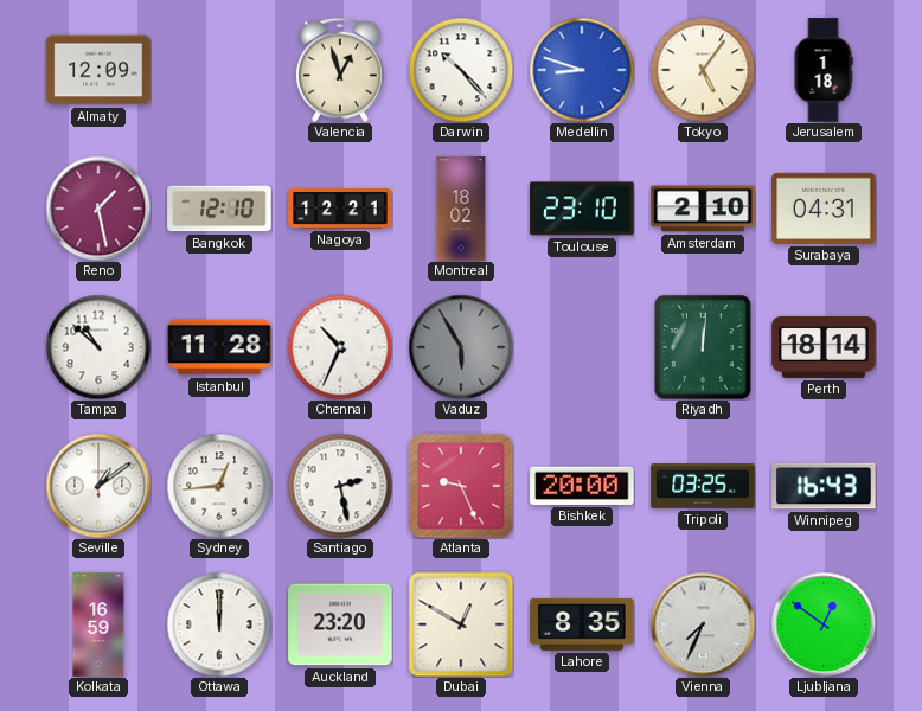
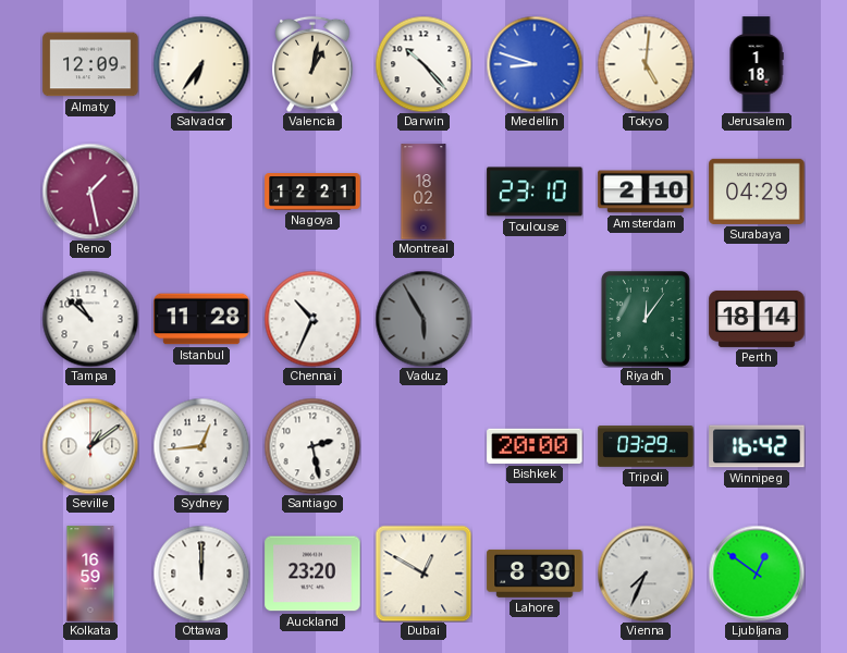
Salvador: none -> 6:36 (201, 64)
Valencia: 12:57 -> 1:02 (312, 64)
Tokyo: 5:06 -> 5:01 (646, 64)
Bangkok: 12:10 -> none (219, 209)
Surabaya: 04:31 -> 04:29 (757, 192)
Riyadh: 12:01 -> 12:06 (646, 319)
Atlanta: 9:26 -> none (461, 486)
Tripoli: 03:25 -> 03:29 (646, 446)
Winnipeg: 16:43 -> 16:42 (757, 446)
Lahore: 8:35 -> 8:30 (535, 574)
